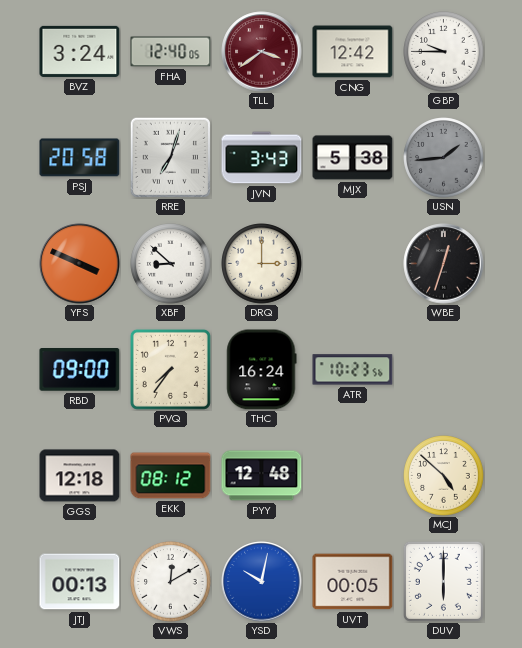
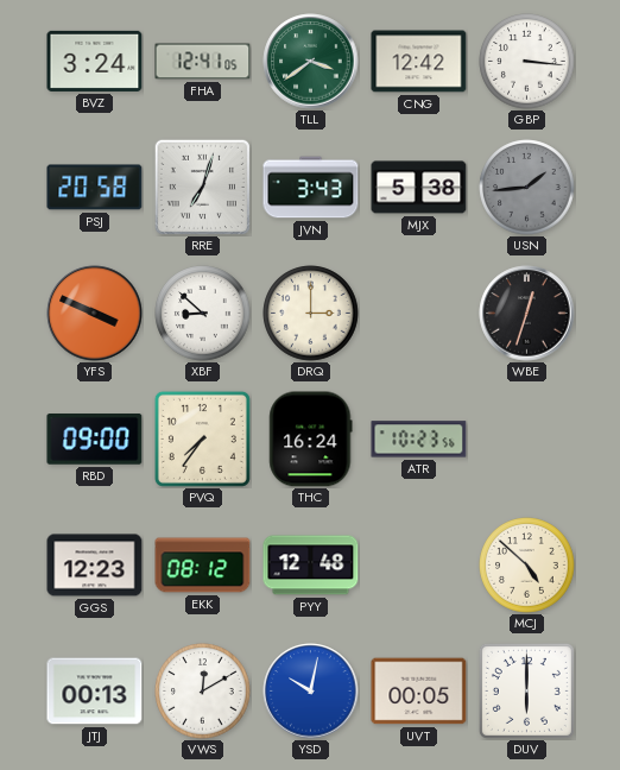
FHA: 12:40 -> 12:41 (203, 62)
TLL dial: burgundy -> green (311, 62)
GBP: 9:45 -> 3:16 (527, 62)
GGS: 12:18 -> 12:23 (95, 566)
